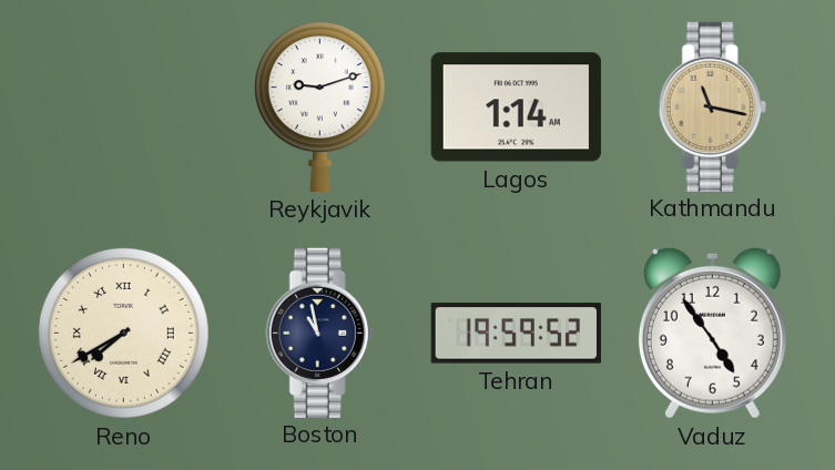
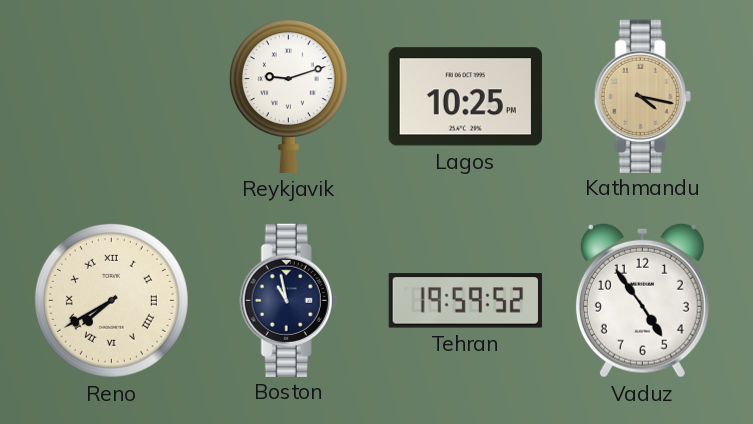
Lagos: 1:14 -> 10:25 (465, 97)
Kathmandu: 11:17 -> 4:17 (642, 96)
